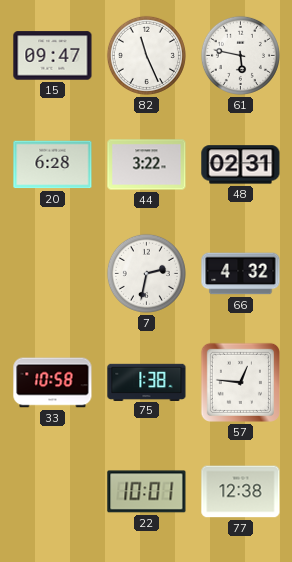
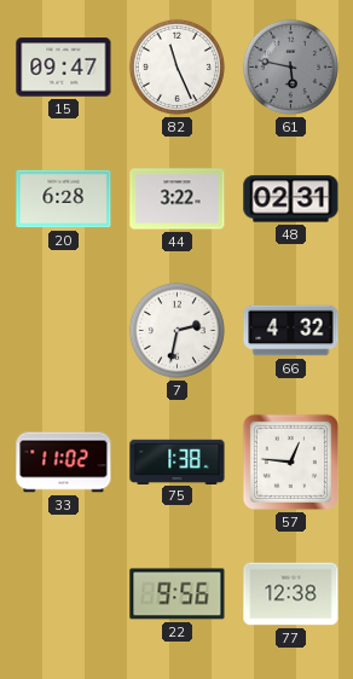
61 dial: white -> grey (290, 66)
33: 10:58 -> 11:02 (64, 463)
22: 10:01 -> 9:56 (178, 594)
